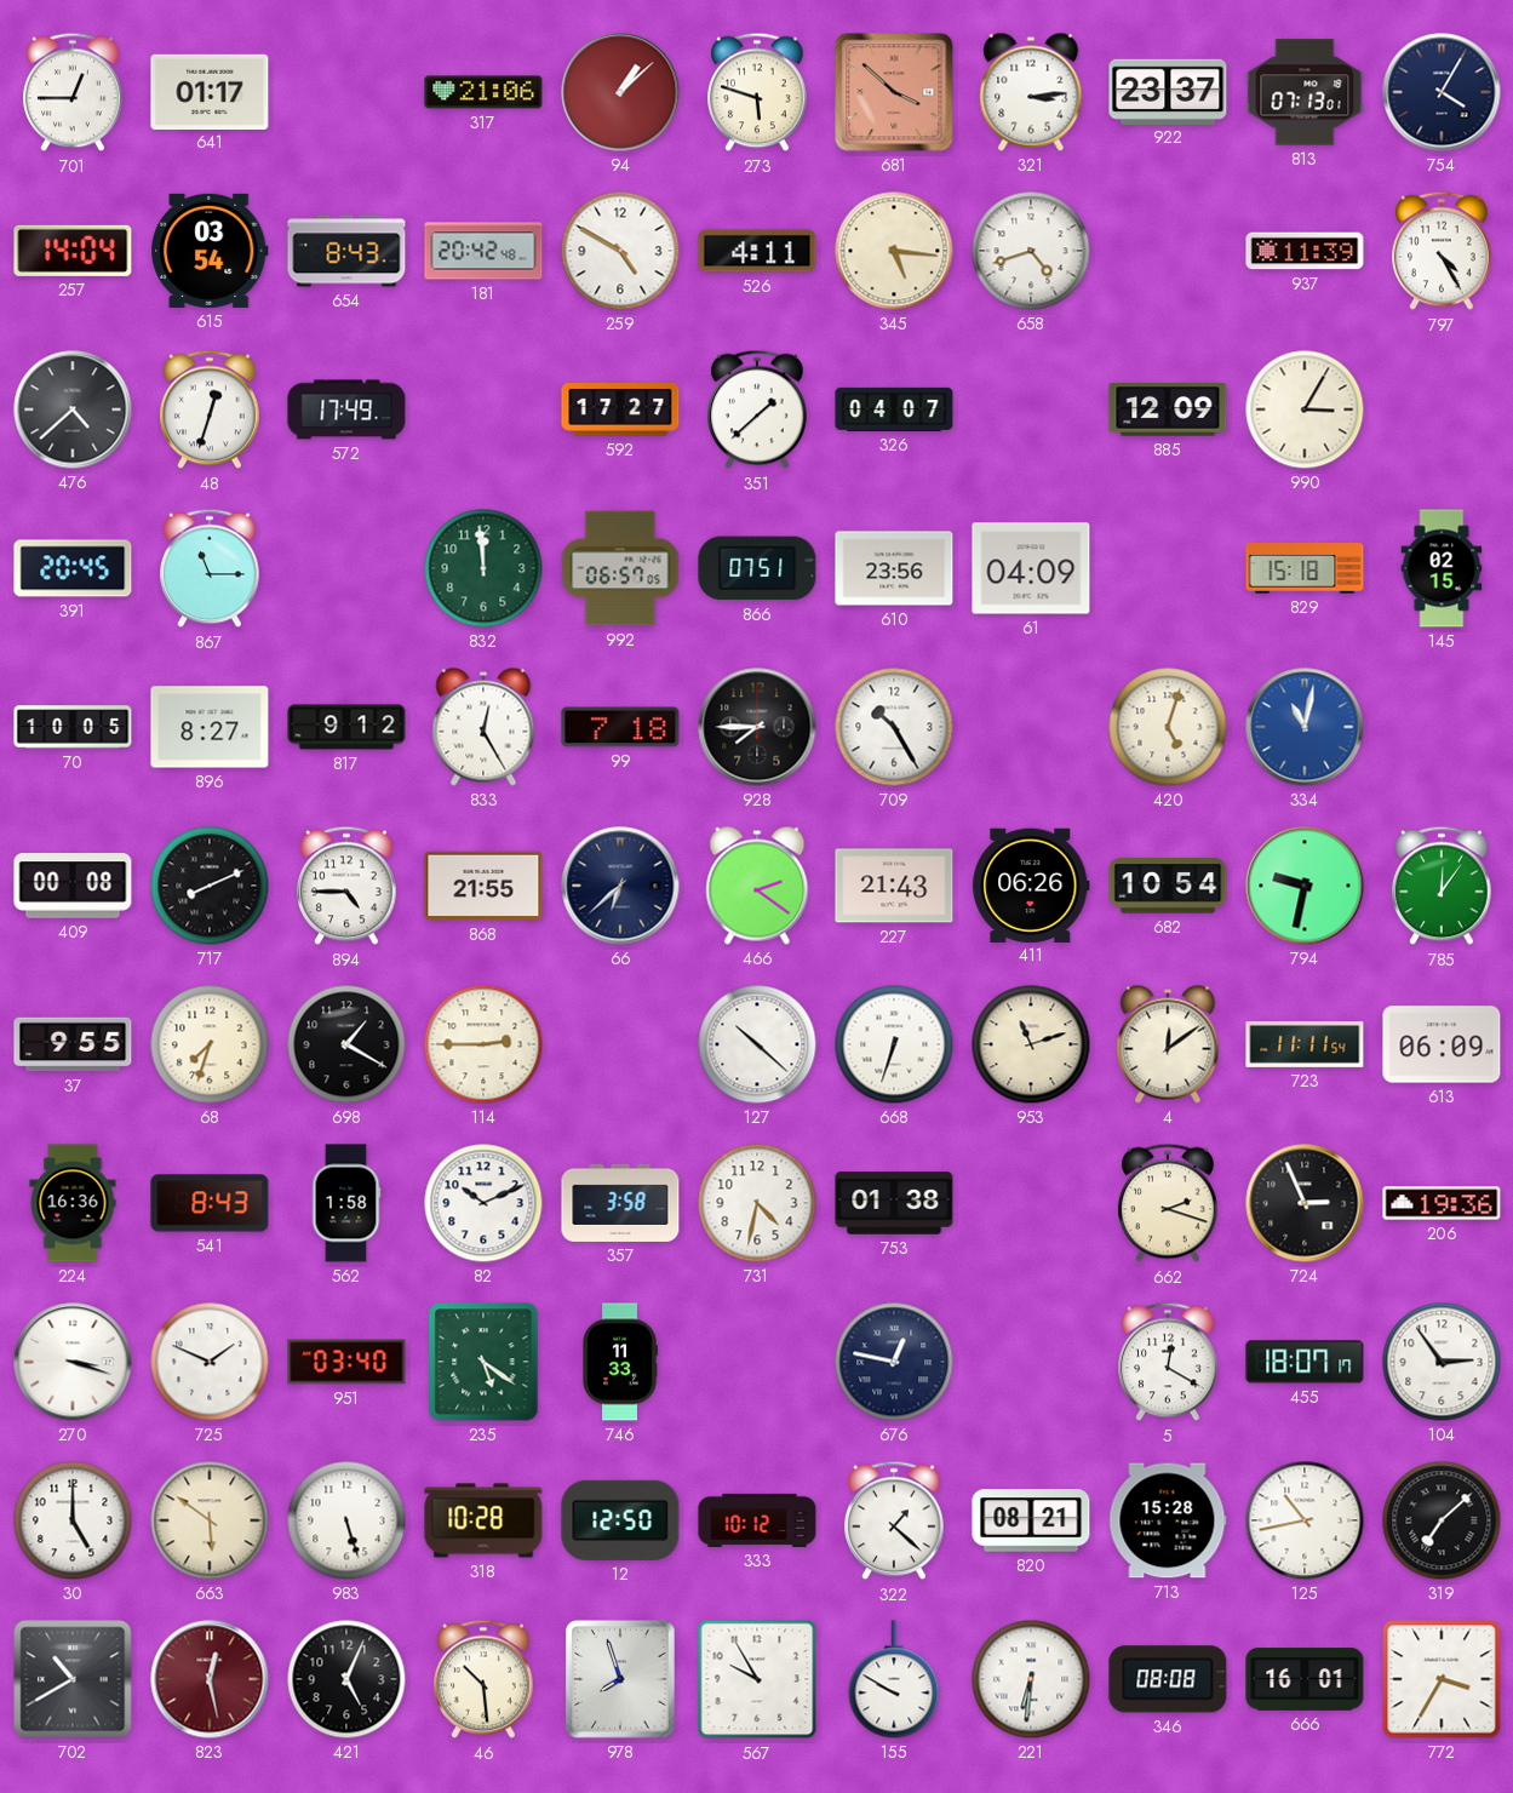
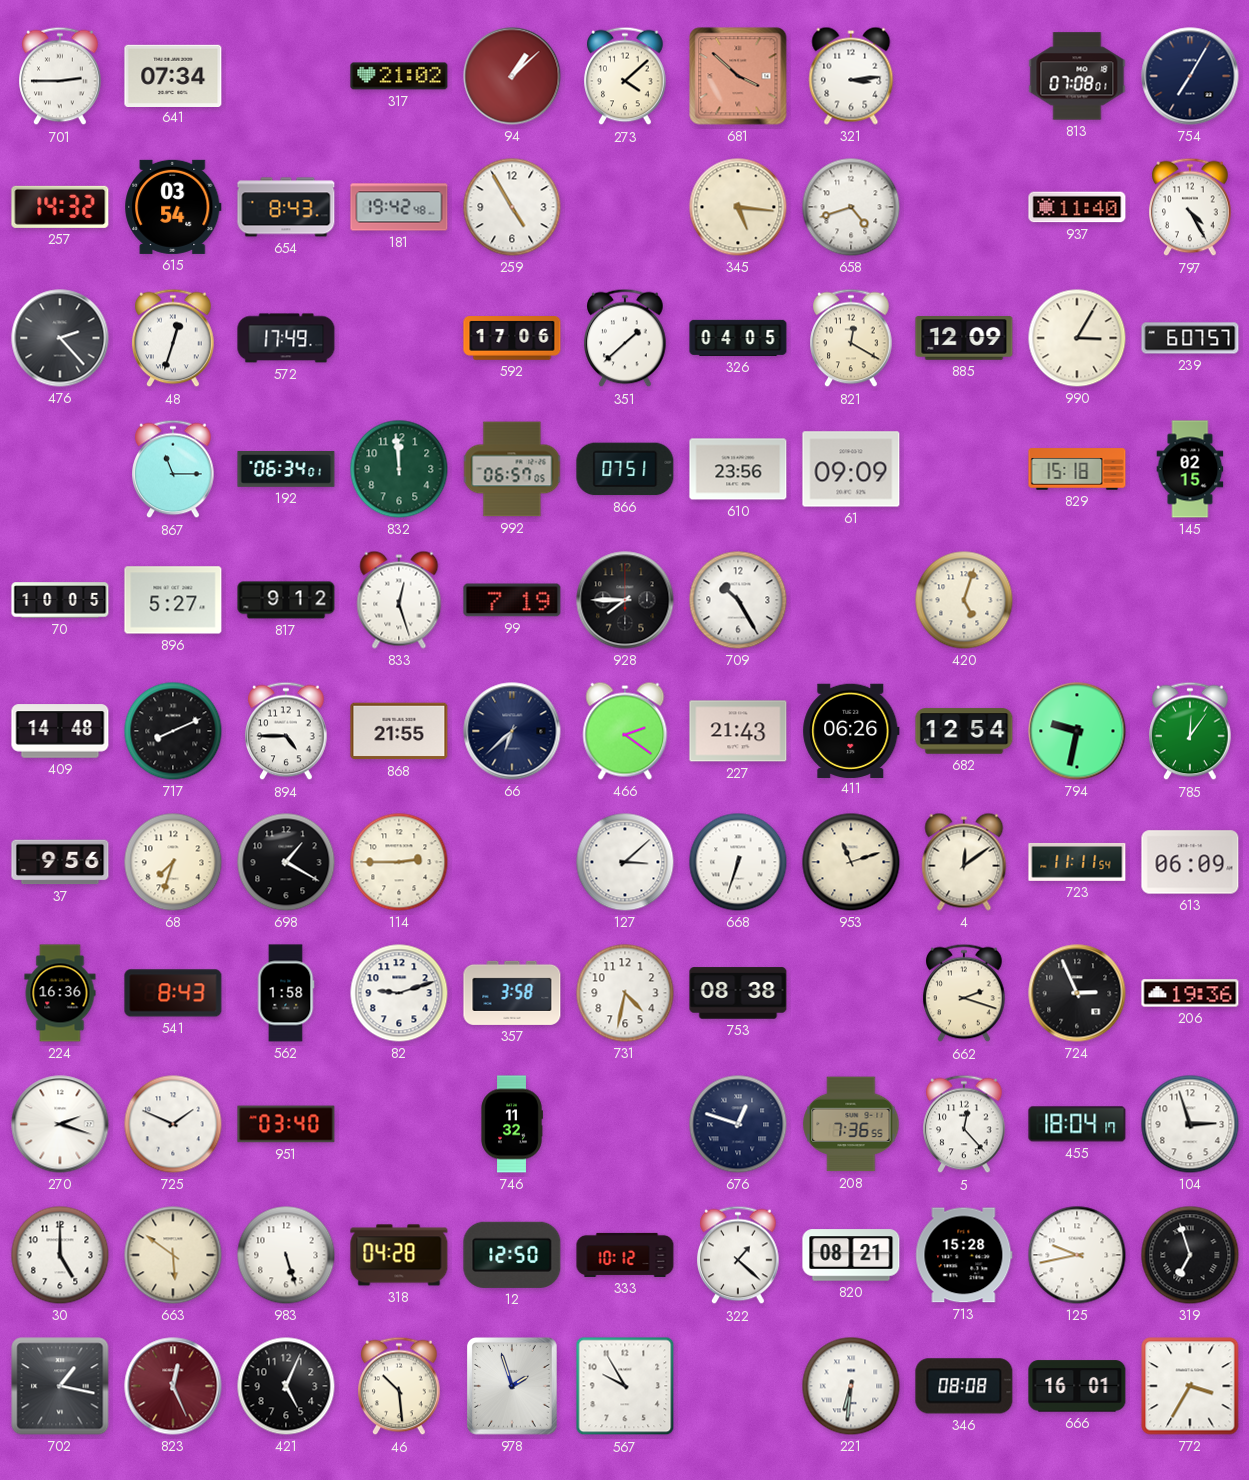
701: 12:45 -> 2:45 (60, 76)
641: 01:17 -> 07:34 (173, 75)
317: 21:06 -> 21:02 (399, 76)
273: 5:48 -> 4:08 (625, 76)
922: 23:37 -> none (1168, 91)
813: 07:13 -> 07:08 (1077, 76)
754: 4:05 -> 7:05 (1190, 76)
257: 14:04 -> 14:32 (60, 207)
181: 20:42 -> 19:42 (399, 207)
259: 4:50 -> 4:55 (512, 207)
526: 4:11 -> none (757, 251)
937: 11:39 -> 11:40 (1077, 207)
476: 4:38 -> 2:23 (60, 338)
592: 17:27 -> 17:06 (512, 339)
326: 04:07 -> 04:05 (738, 338)
821: none -> 12:20 (851, 338)
239: none -> 6:07 (1190, 338)
391: 20:45 -> none (73, 568)
192: none -> 06:34 (286, 470)
61: 04:09 -> 09:09 (851, 469)
896: 8:27 -> 5:27 (173, 600)
833: 12:25 -> 12:27 (399, 600)
99: 7:18 -> 7:19 (512, 600)
334: 11:02 -> none (1305, 727)
409: 00:08 -> 14:48 (60, 731)
682: 10:54 -> 12:54 (964, 731)
37: 9:55 -> 9:56 (60, 862)
127: 10:22 -> 3:08 (625, 862)
82: 10:11 -> 9:12 (399, 993)
753: 01:38 -> 08:38 (738, 993)
270: 3:18 -> 2:18 (60, 1124)
235: 5:21 -> none (483, 1362)
746: 11:33 -> 11:32 (512, 1124)
676: 12:47 -> 12:48 (738, 1124)
208: none -> 7:36 (851, 1124)
5: 12:20 -> 12:23 (964, 1124)
455: 18:07 -> 18:04 (1077, 1124)
104: 2:54 -> 2:57 (1190, 1124)
318: 10:28 -> 04:28 (399, 1255)
125: 10:43 -> 9:43 (1077, 1255)
319: 7:08 -> 6:57 (1190, 1255)
702: 10:40 -> 1:17 (60, 1386)
823: 12:28 -> 12:26 (173, 1386)
978: 7:57 -> 1:57 (513, 1387)
155: 9:50 -> none (894, 1679)
